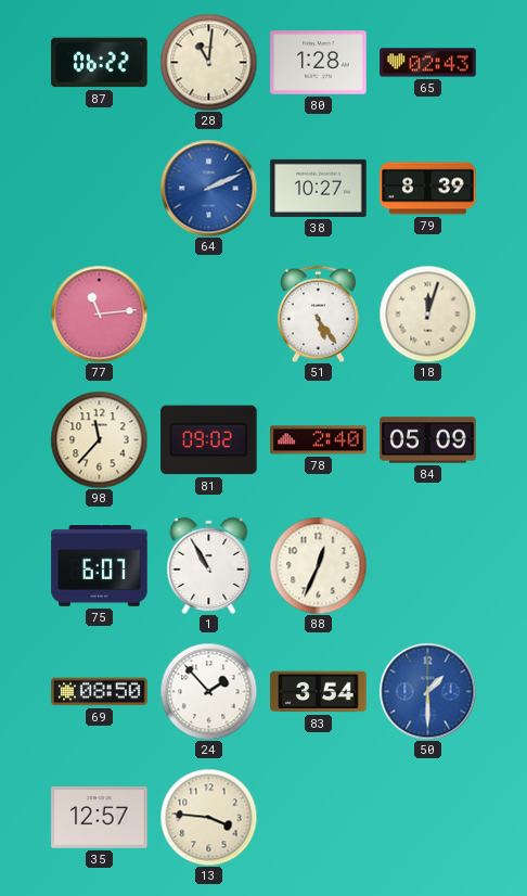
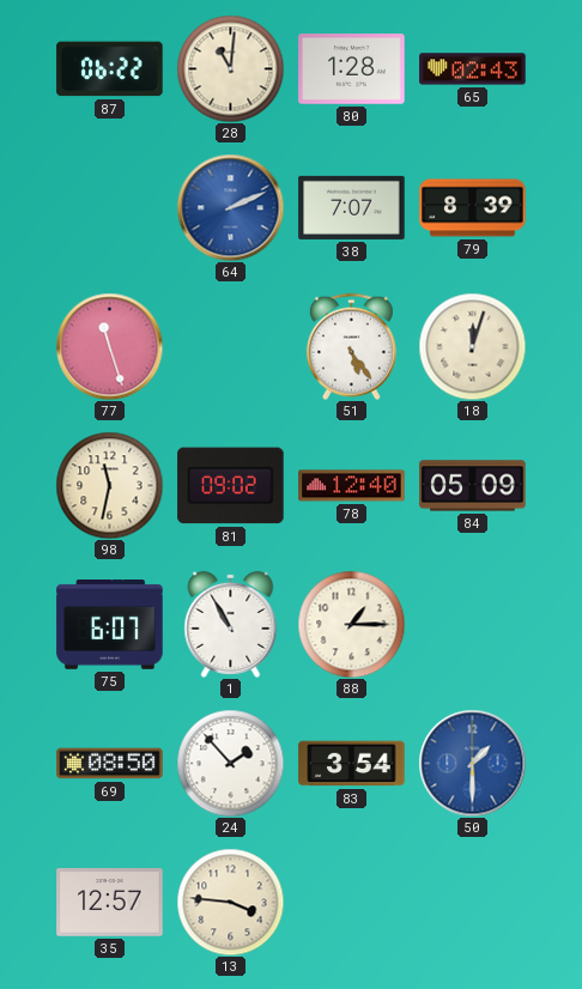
38: 10:27 -> 7:07 (352, 207)
77: 11:14 -> 11:27 (109, 346)
98: 11:37 -> 11:32 (109, 485)
78: 2:40 -> 12:40 (352, 486)
88: 12:34 -> 1:15 (351, 624)
